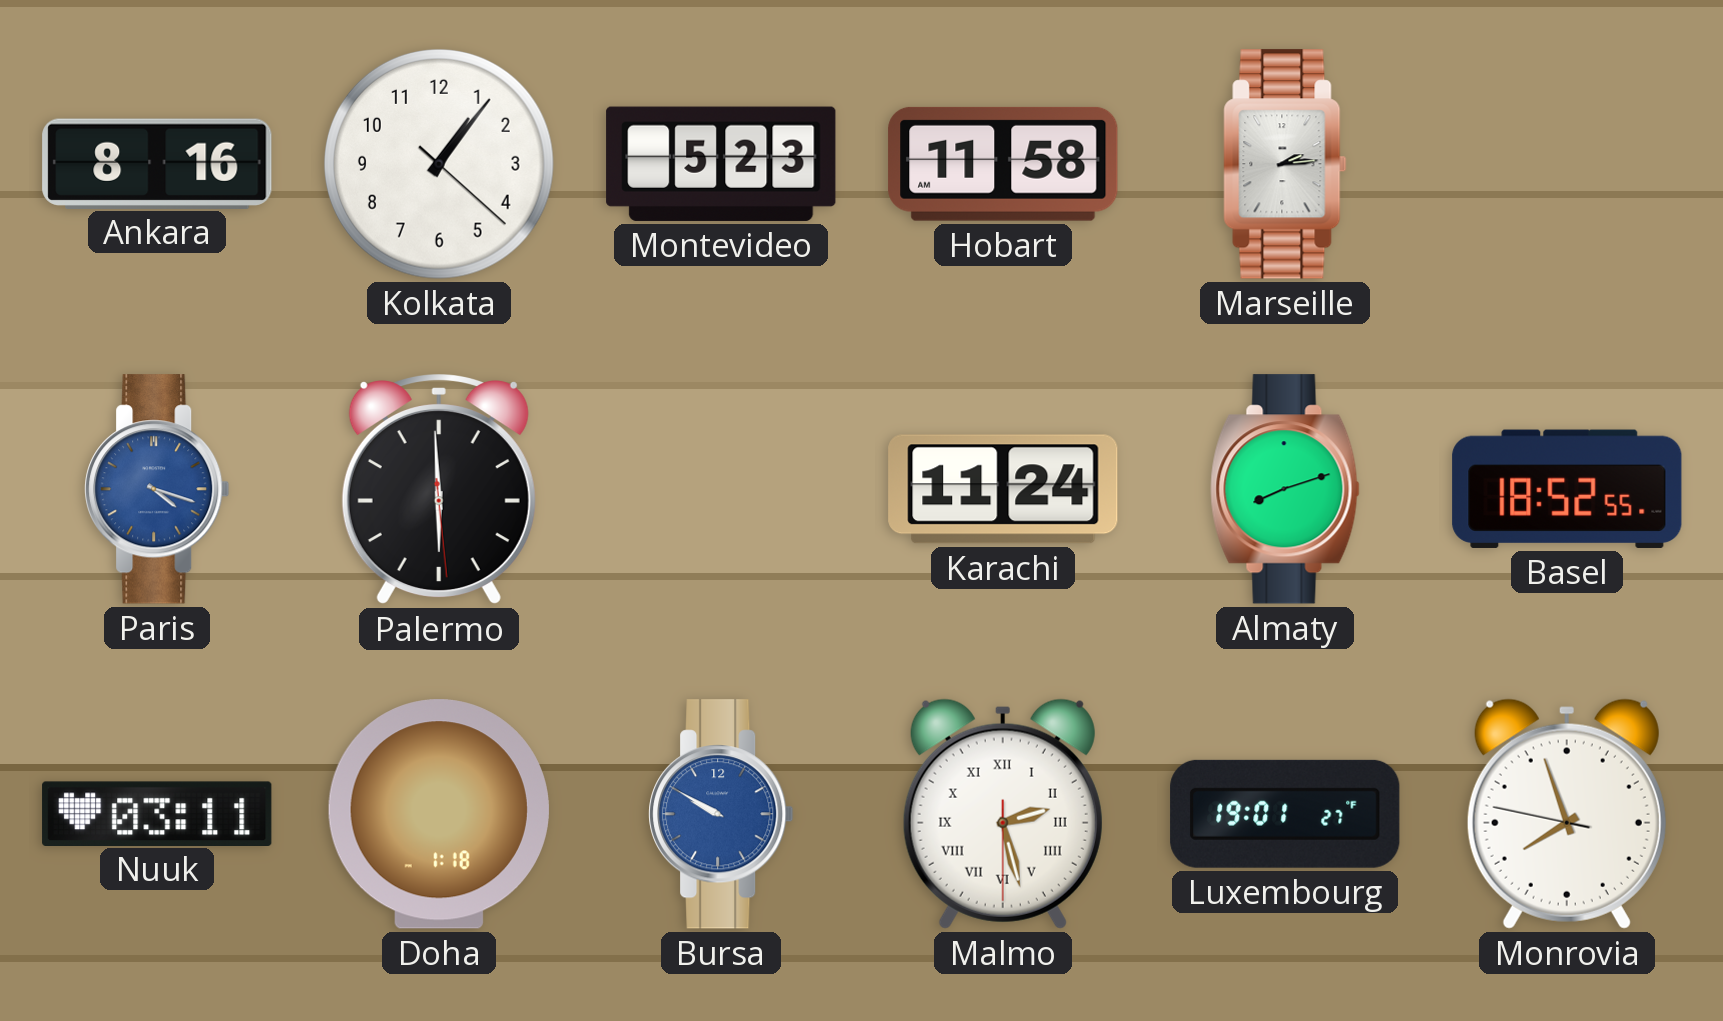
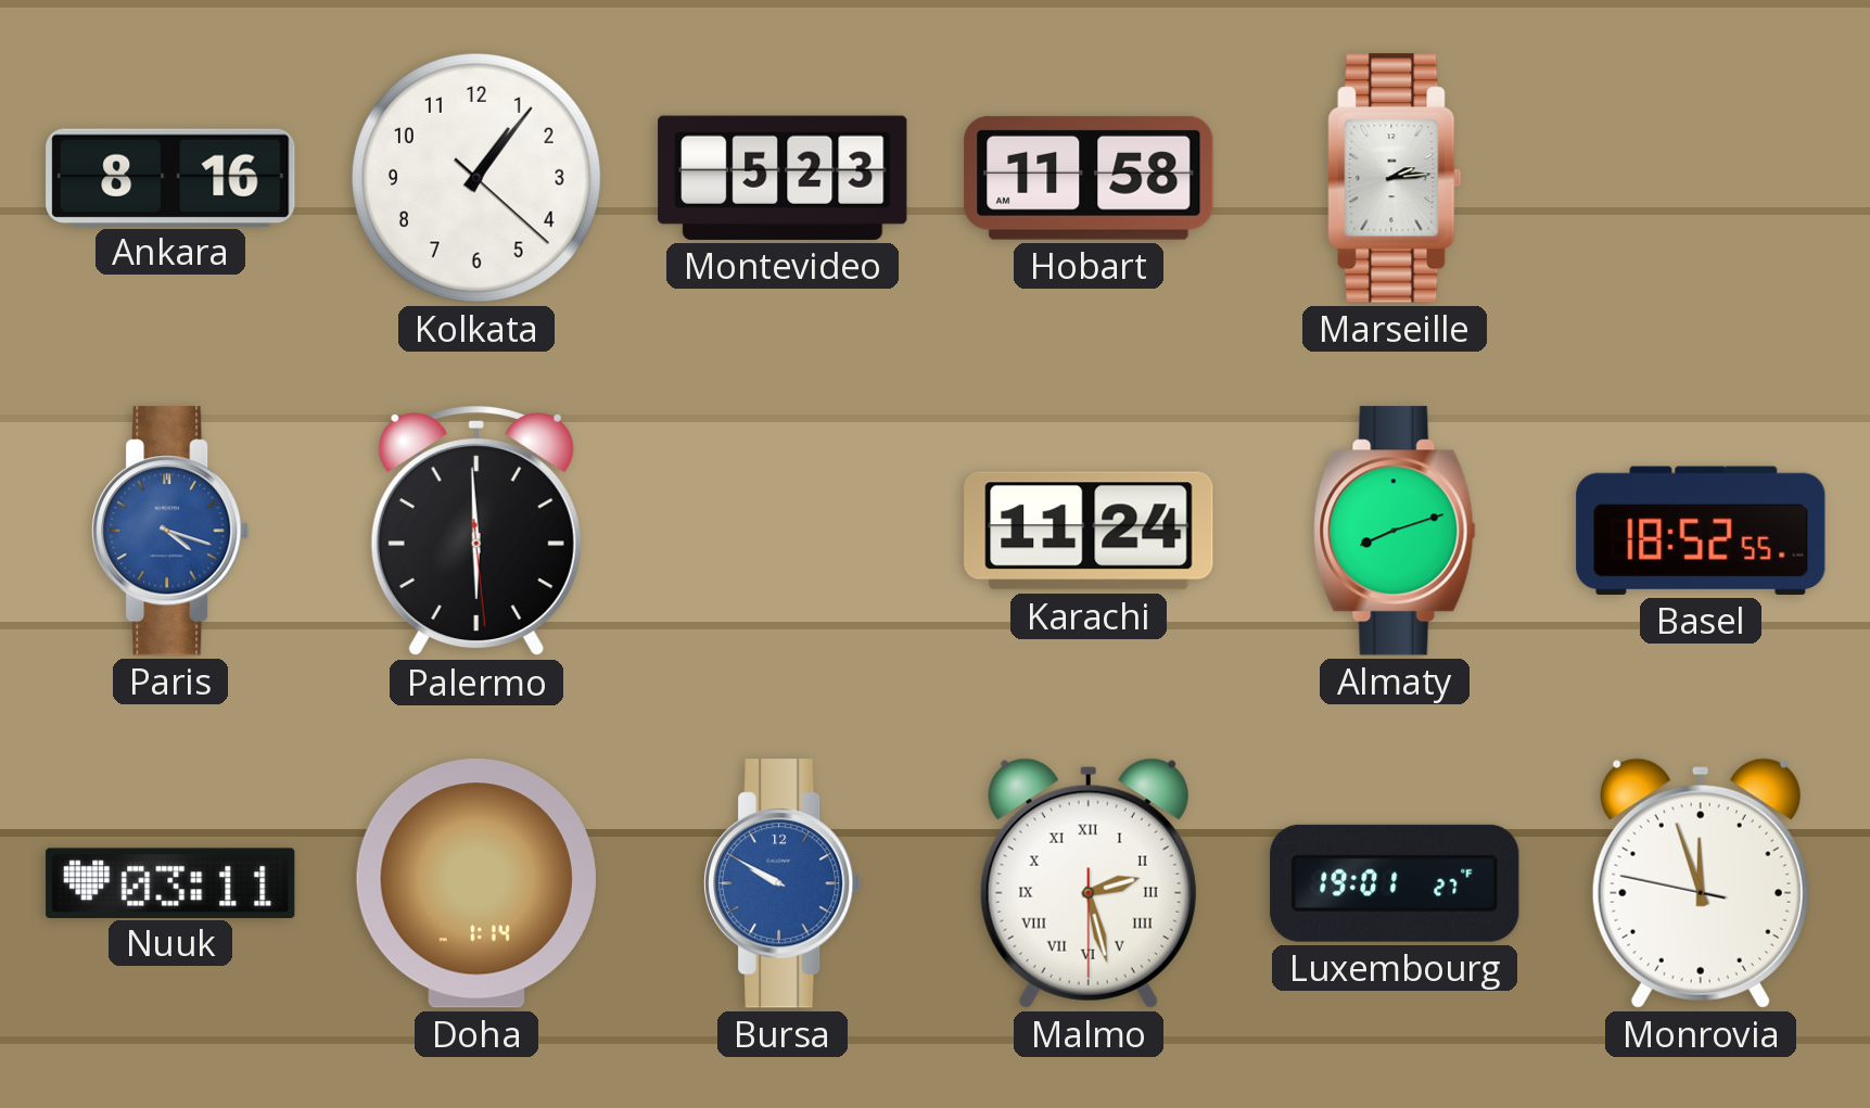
Doha: 1:18 -> 1:14 (476, 883)
Monrovia: 7:56 -> 11:56 (1701, 883)
